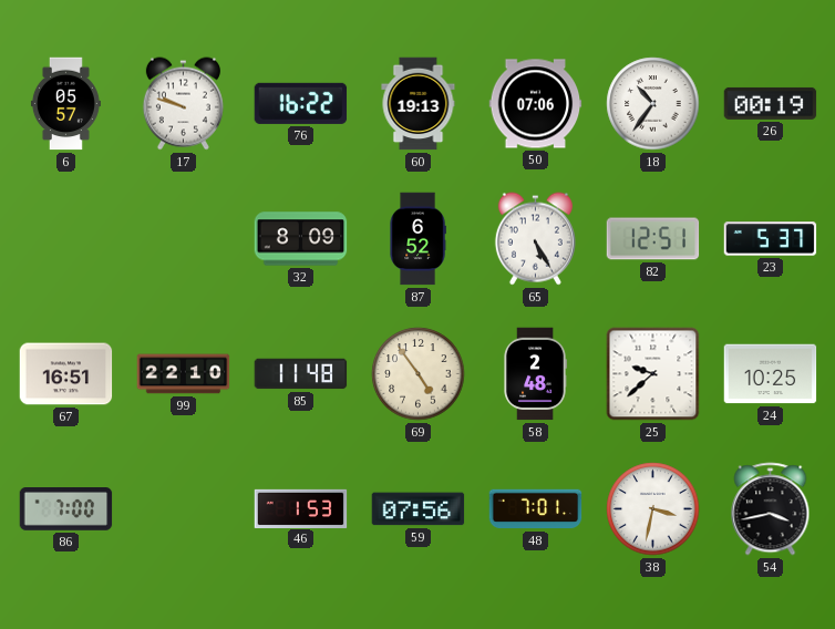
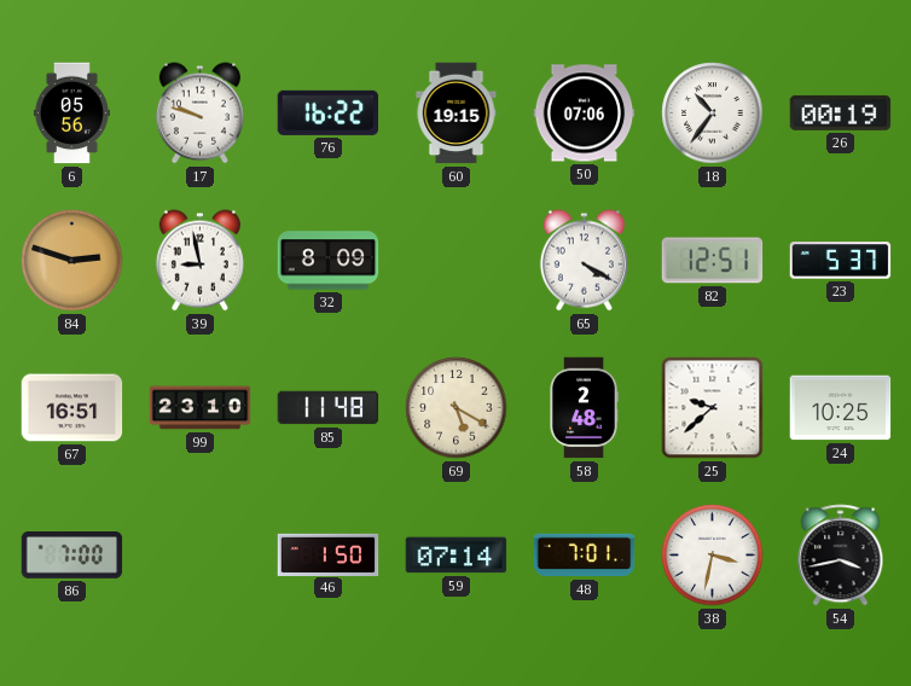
6: 05:57 -> 05:56 (71, 114)
60: 19:13 -> 19:15 (457, 114)
84: none -> 2:48 (72, 261)
39: none -> 8:58 (199, 261)
87: 6:52 -> none (417, 239)
65: 5:25 -> 4:20 (584, 261)
99: 22:10 -> 23:10 (201, 408)
69: 4:54 -> 5:20 (457, 408)
46: 1:53 -> 1:50 (329, 554)
59: 07:56 -> 07:14 (457, 556)
